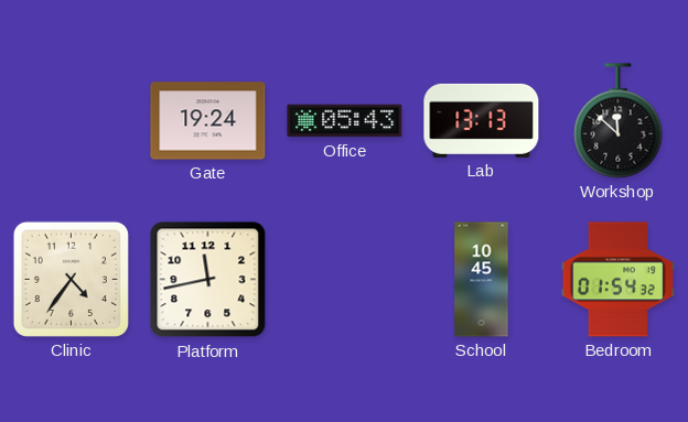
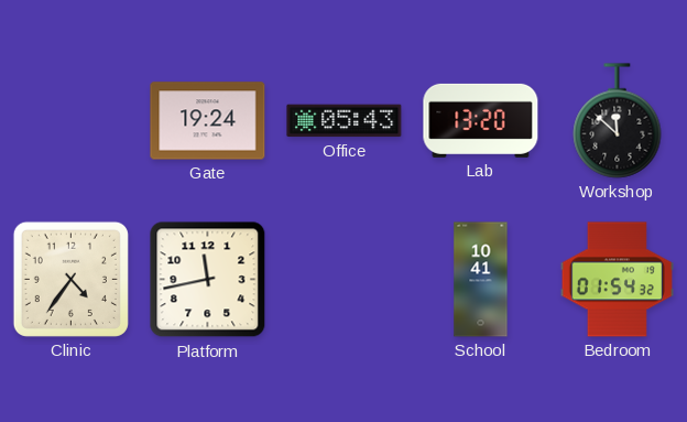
Lab: 13:13 -> 13:20 (481, 120)
School: 10:45 -> 10:41 (481, 280)
